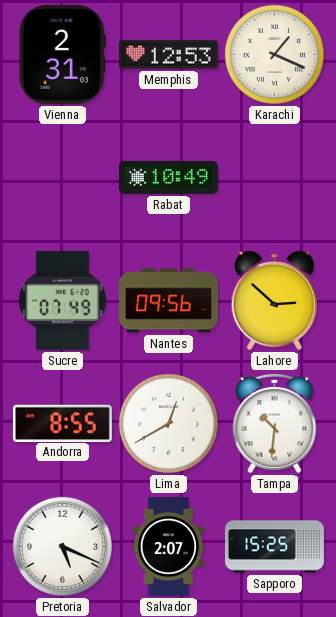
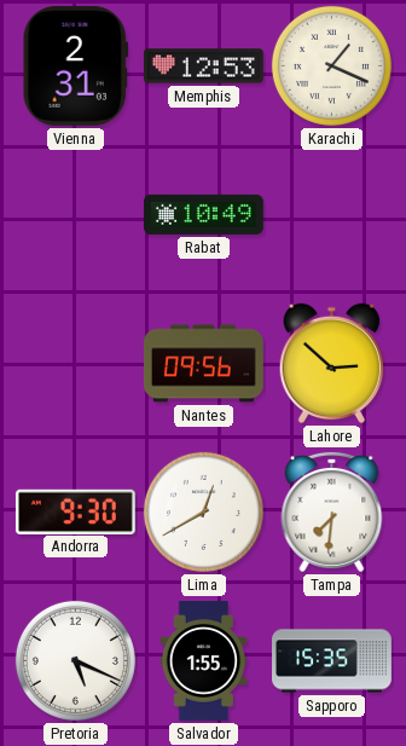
Sucre: 07:49 -> none (63, 300)
Andorra: 8:55 -> 9:30 (75, 511)
Tampa: 10:31 -> 7:31 (332, 511)
Salvador: 2:07 -> 1:55 (204, 660)
Sapporo: 15:25 -> 15:35 (332, 661)
